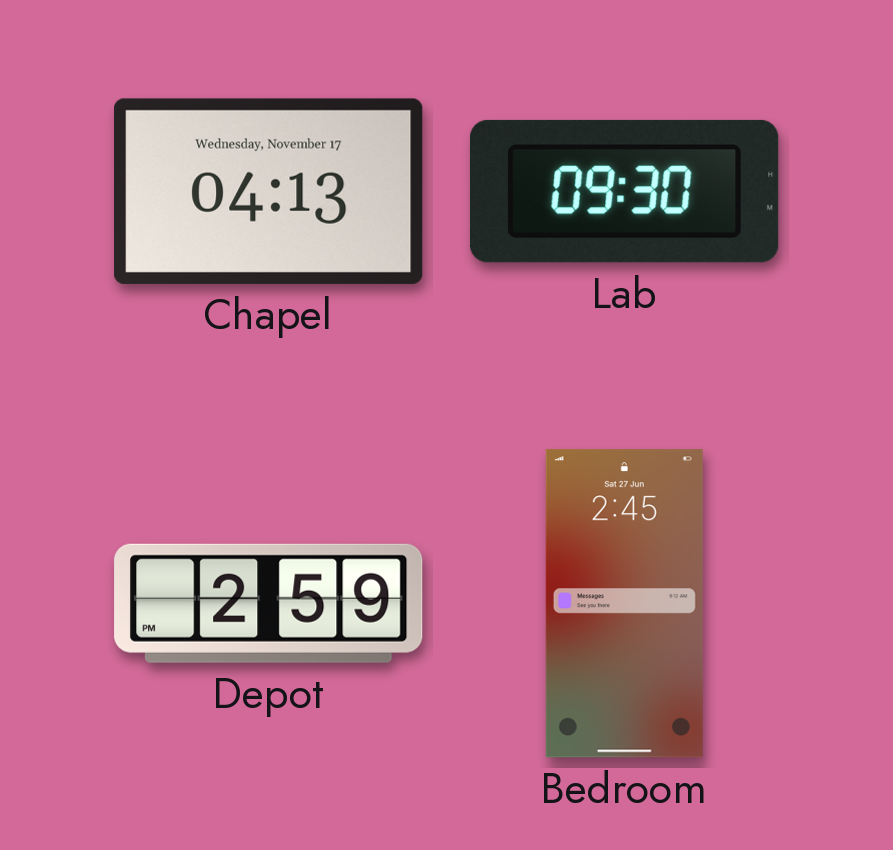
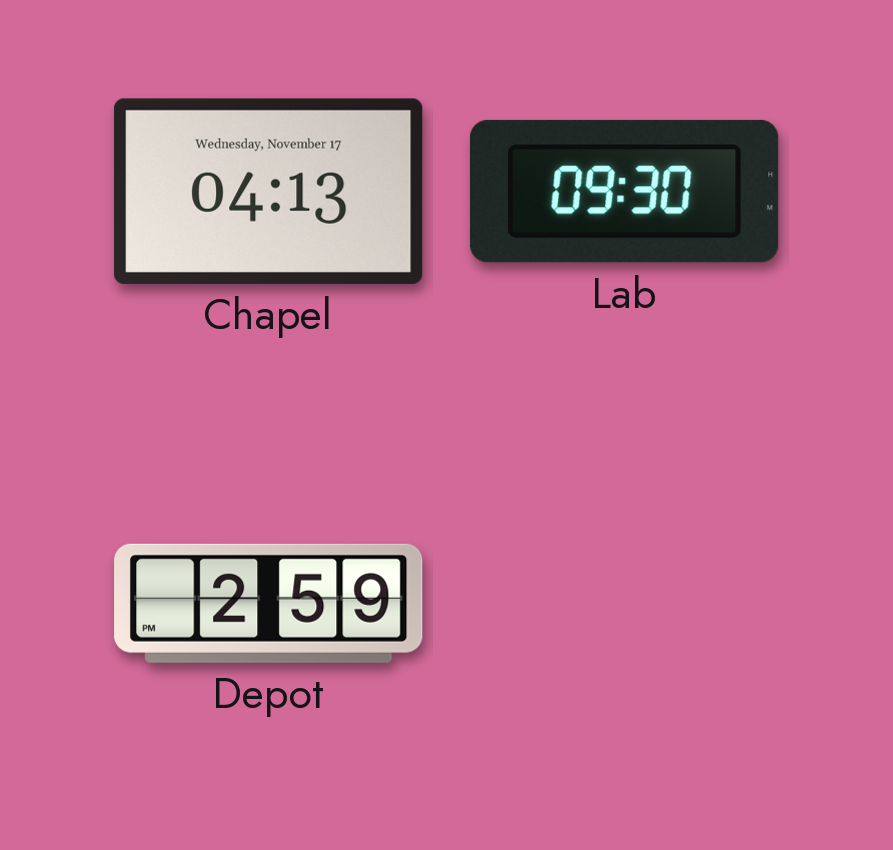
Bedroom: 2:45 -> none (624, 604)
